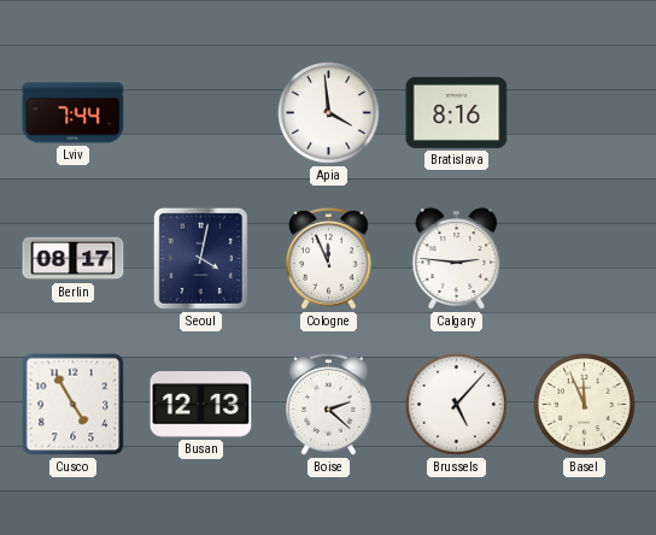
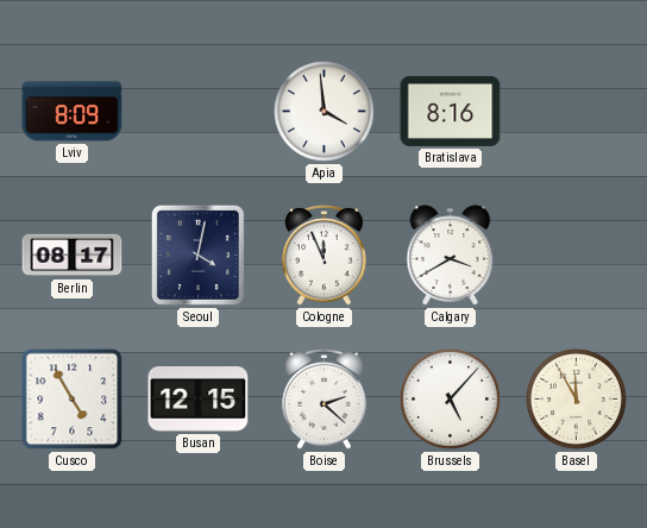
Lviv: 7:44 -> 8:09 (73, 112)
Calgary: 2:46 -> 3:40 (451, 256)
Busan: 12:13 -> 12:15 (199, 400)
Basel: 11:56 -> 11:55 (576, 398)
